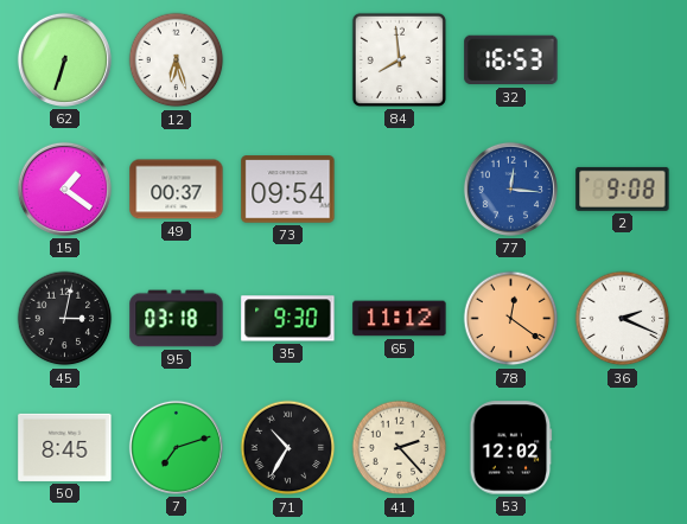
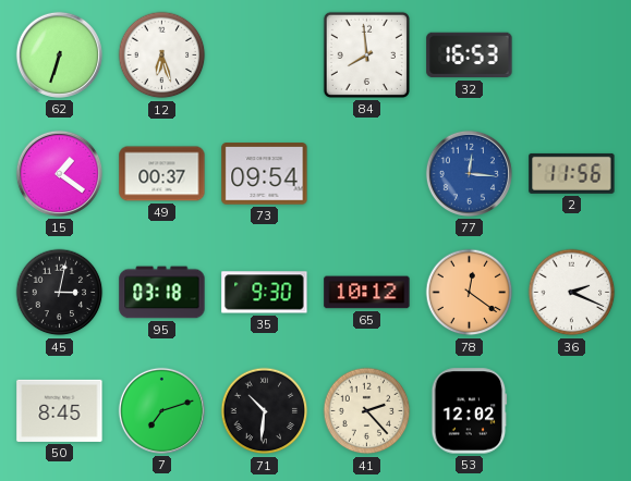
2: 9:08 -> 11:56 (572, 173)
65: 11:12 -> 10:12 (367, 293)
71: 10:35 -> 10:31 (265, 411)
